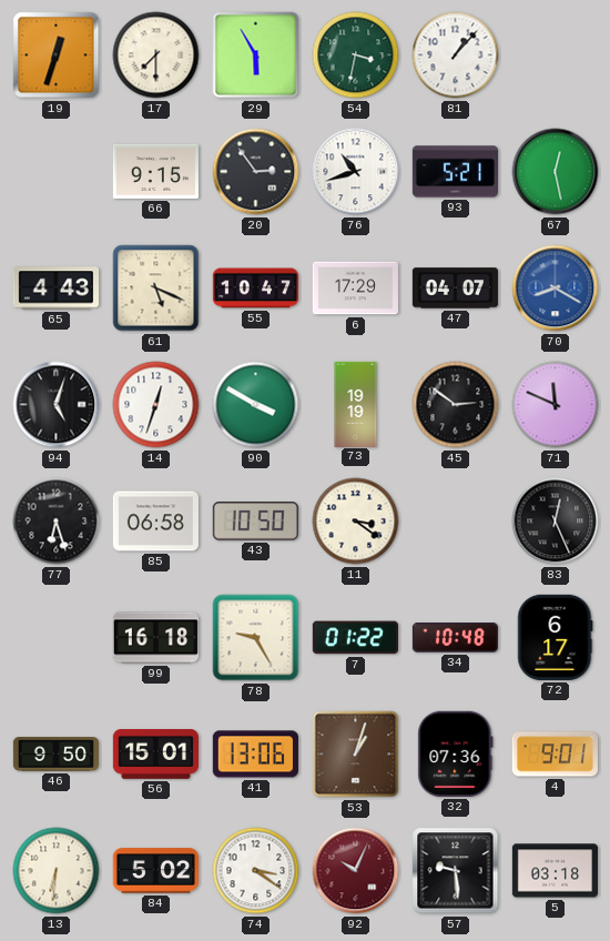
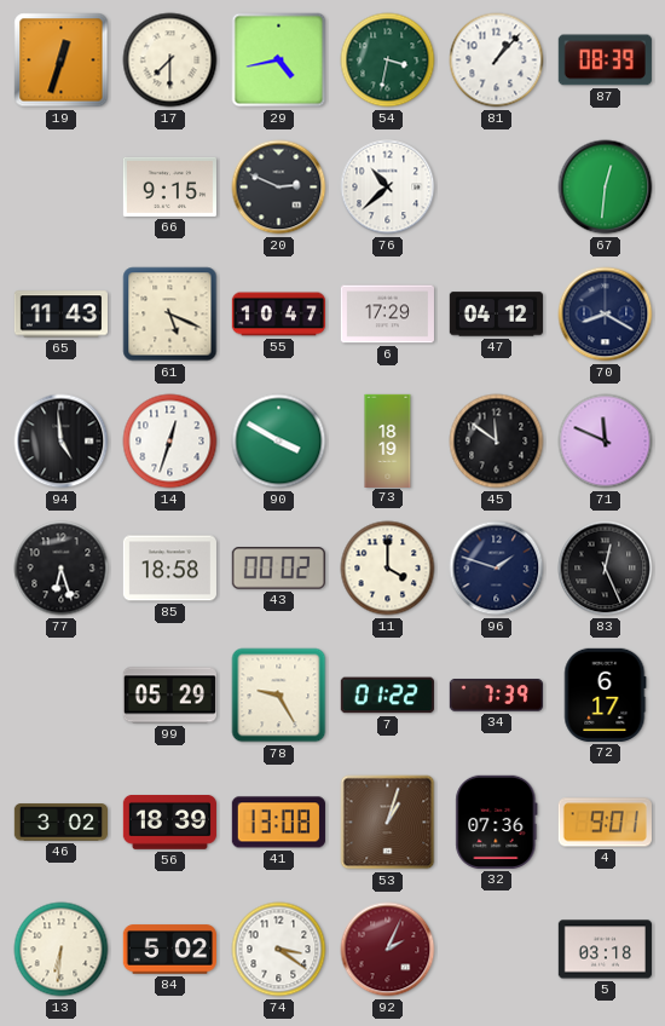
29: 5:55 -> 4:43 (279, 60)
87: none -> 08:39 (605, 60)
20: 2:54 -> 2:49 (279, 188)
76: 10:42 -> 10:38 (388, 188)
93: 5:21 -> none (455, 172)
67: 12:28 -> 12:31 (606, 188)
65: 4:43 -> 11:43 (60, 315)
47: 04:07 -> 04:12 (496, 315)
70 dial: blue -> navy (606, 315)
94: 5:03 -> 4:59 (62, 442)
73: 19:19 -> 18:19 (388, 440)
45: 2:51 -> 11:51 (497, 442)
85: 06:58 -> 18:58 (169, 569)
43: 10:50 -> 00:02 (278, 569)
11: 3:21 -> 4:00 (388, 569)
96: none -> 1:48 (497, 569)
99: 16:18 -> 05:29 (169, 696)
34: 10:48 -> 7:39 (496, 696)
46: 9:50 -> 3:02 (60, 823)
56: 15:01 -> 18:39 (169, 823)
41: 13:06 -> 13:08 (278, 823)
92: 10:04 -> 2:04 (388, 950)
57: 9:29 -> none (456, 871)
